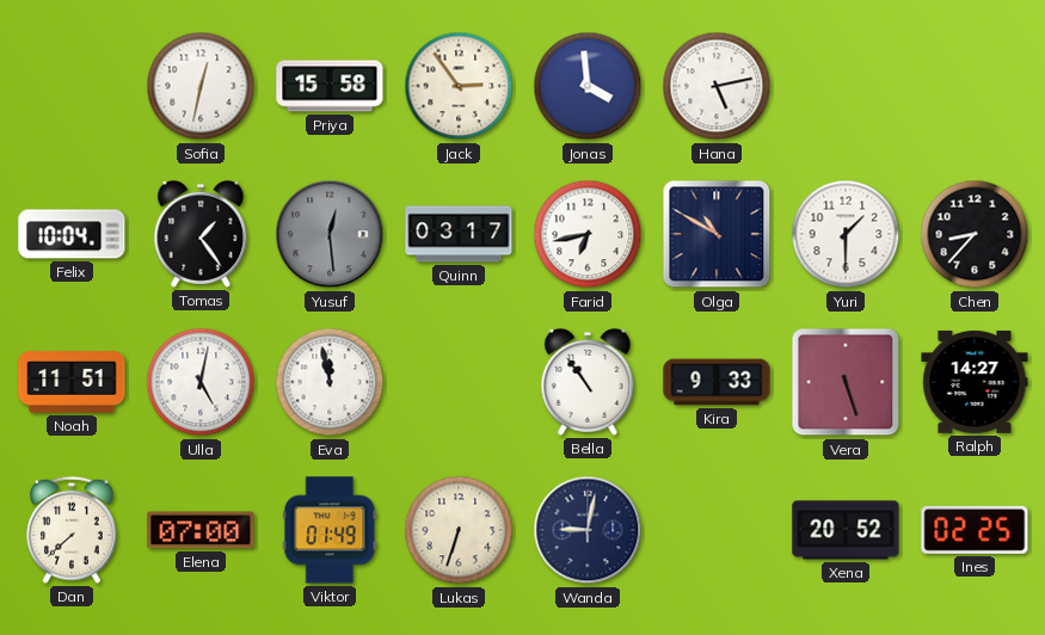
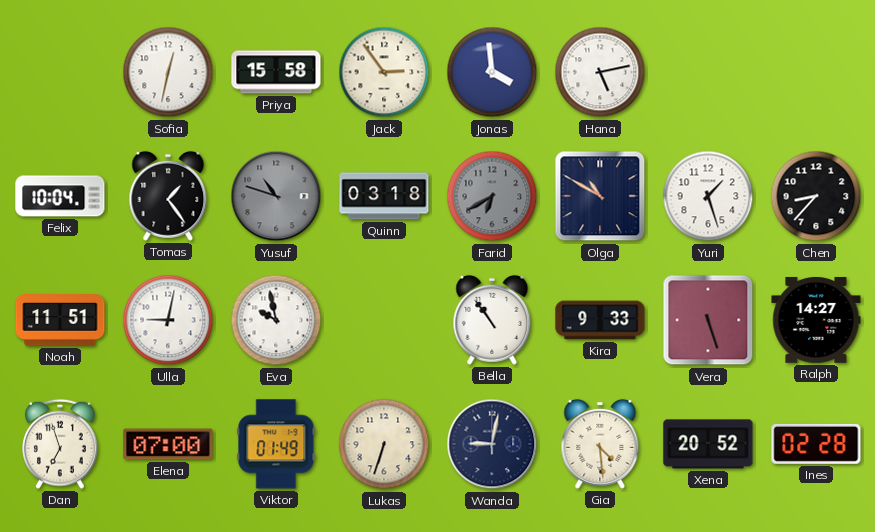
Yusuf: 12:29 -> 10:48 (276, 196)
Quinn: 03:17 -> 03:18 (384, 196)
Farid: 6:43 -> 6:40 (492, 196)
Farid dial: white -> grey (492, 196)
Yuri: 1:30 -> 1:27 (708, 196)
Ulla: 5:02 -> 9:02 (168, 320)
Eva: 11:58 -> 9:58 (276, 320)
Dan: 7:38 -> 6:57 (60, 444)
Gia: none -> 4:29 (600, 444)
Ines: 02:25 -> 02:28 (816, 444)
